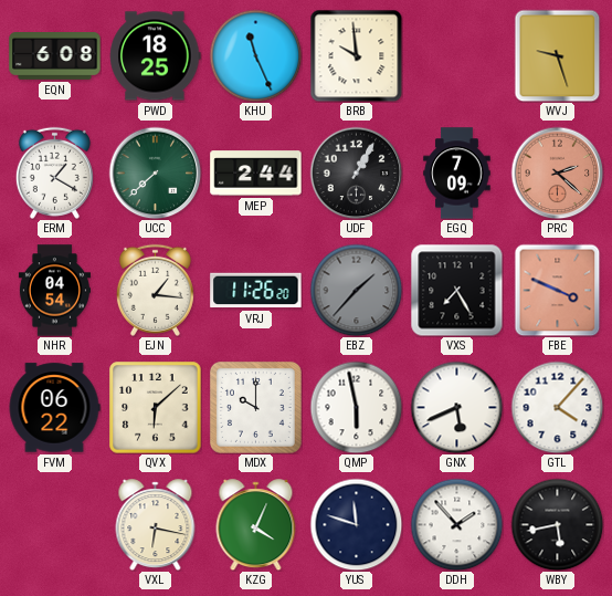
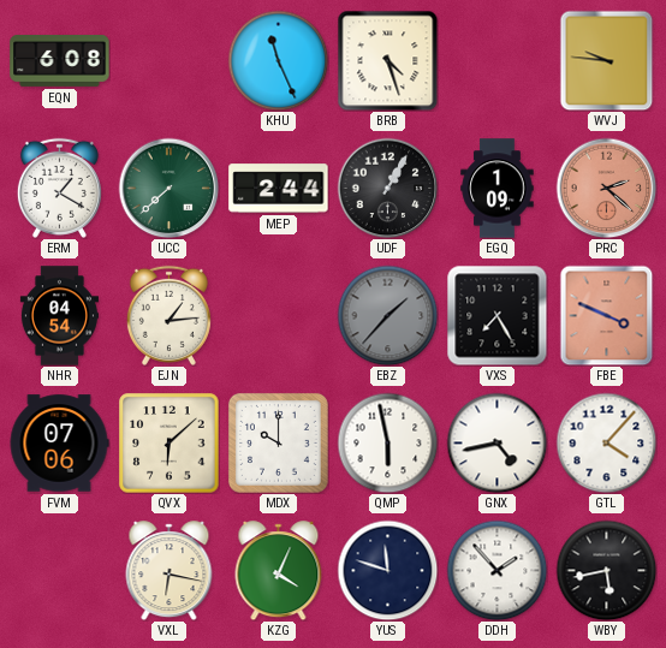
PWD: 18:25 -> none (156, 56)
BRB: 9:59 -> 4:27 (387, 60)
WVJ: 9:27 -> 9:46 (607, 60)
EGQ: 7:09 -> 1:09 (498, 189)
EJN: 1:16 -> 1:14 (168, 315)
VRJ: 11:26 -> none (256, 291)
FVM: 06:22 -> 07:06 (59, 444)
GNX: 5:41 -> 4:43 (496, 442)
